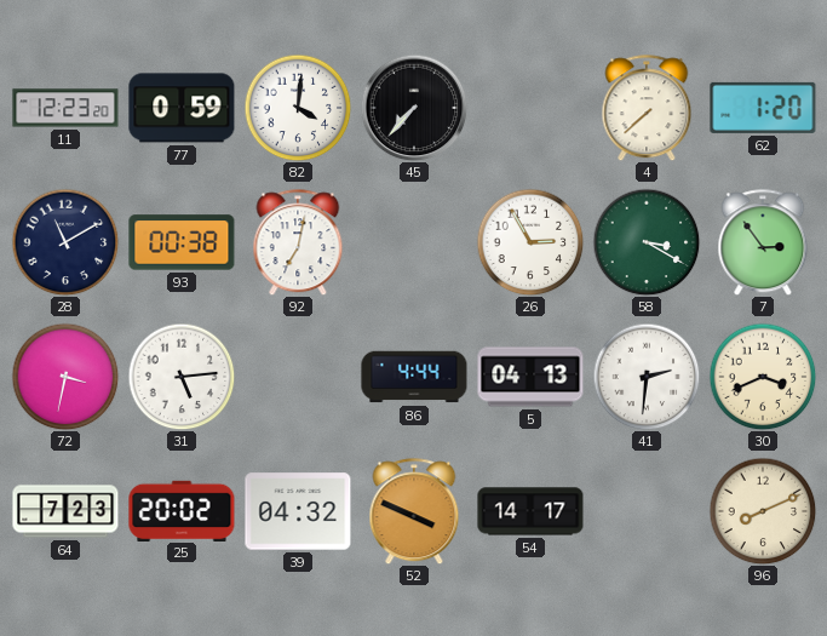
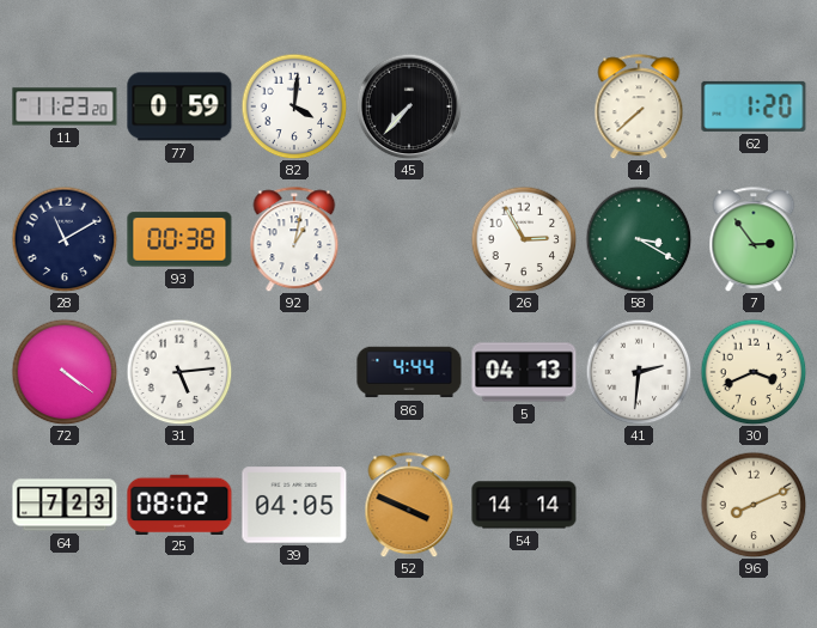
11: 12:23 -> 11:23 (65, 106)
92: 7:02 -> 1:02 (294, 239)
72: 3:32 -> 4:21 (65, 372)
25: 20:02 -> 08:02 (179, 504)
39: 04:32 -> 04:05 (294, 505)
54: 14:17 -> 14:14 (524, 505)
